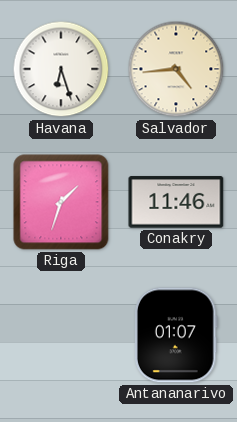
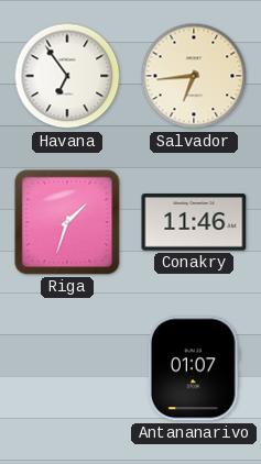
Havana: 6:27 -> 6:54 (67, 76)
Salvador: 4:44 -> 6:44 (194, 76)
